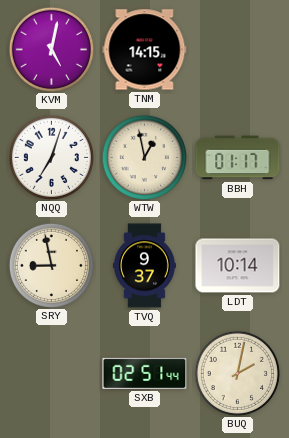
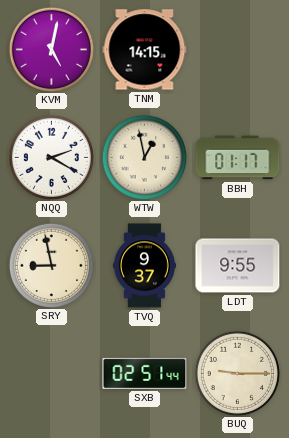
NQQ: 7:03 -> 2:20 (51, 157)
LDT: 10:14 -> 9:55 (238, 266)
BUQ: 2:02 -> 9:15 (237, 373)
